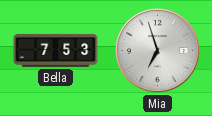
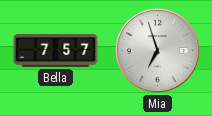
Bella: 7:53 -> 7:57 (56, 50)
